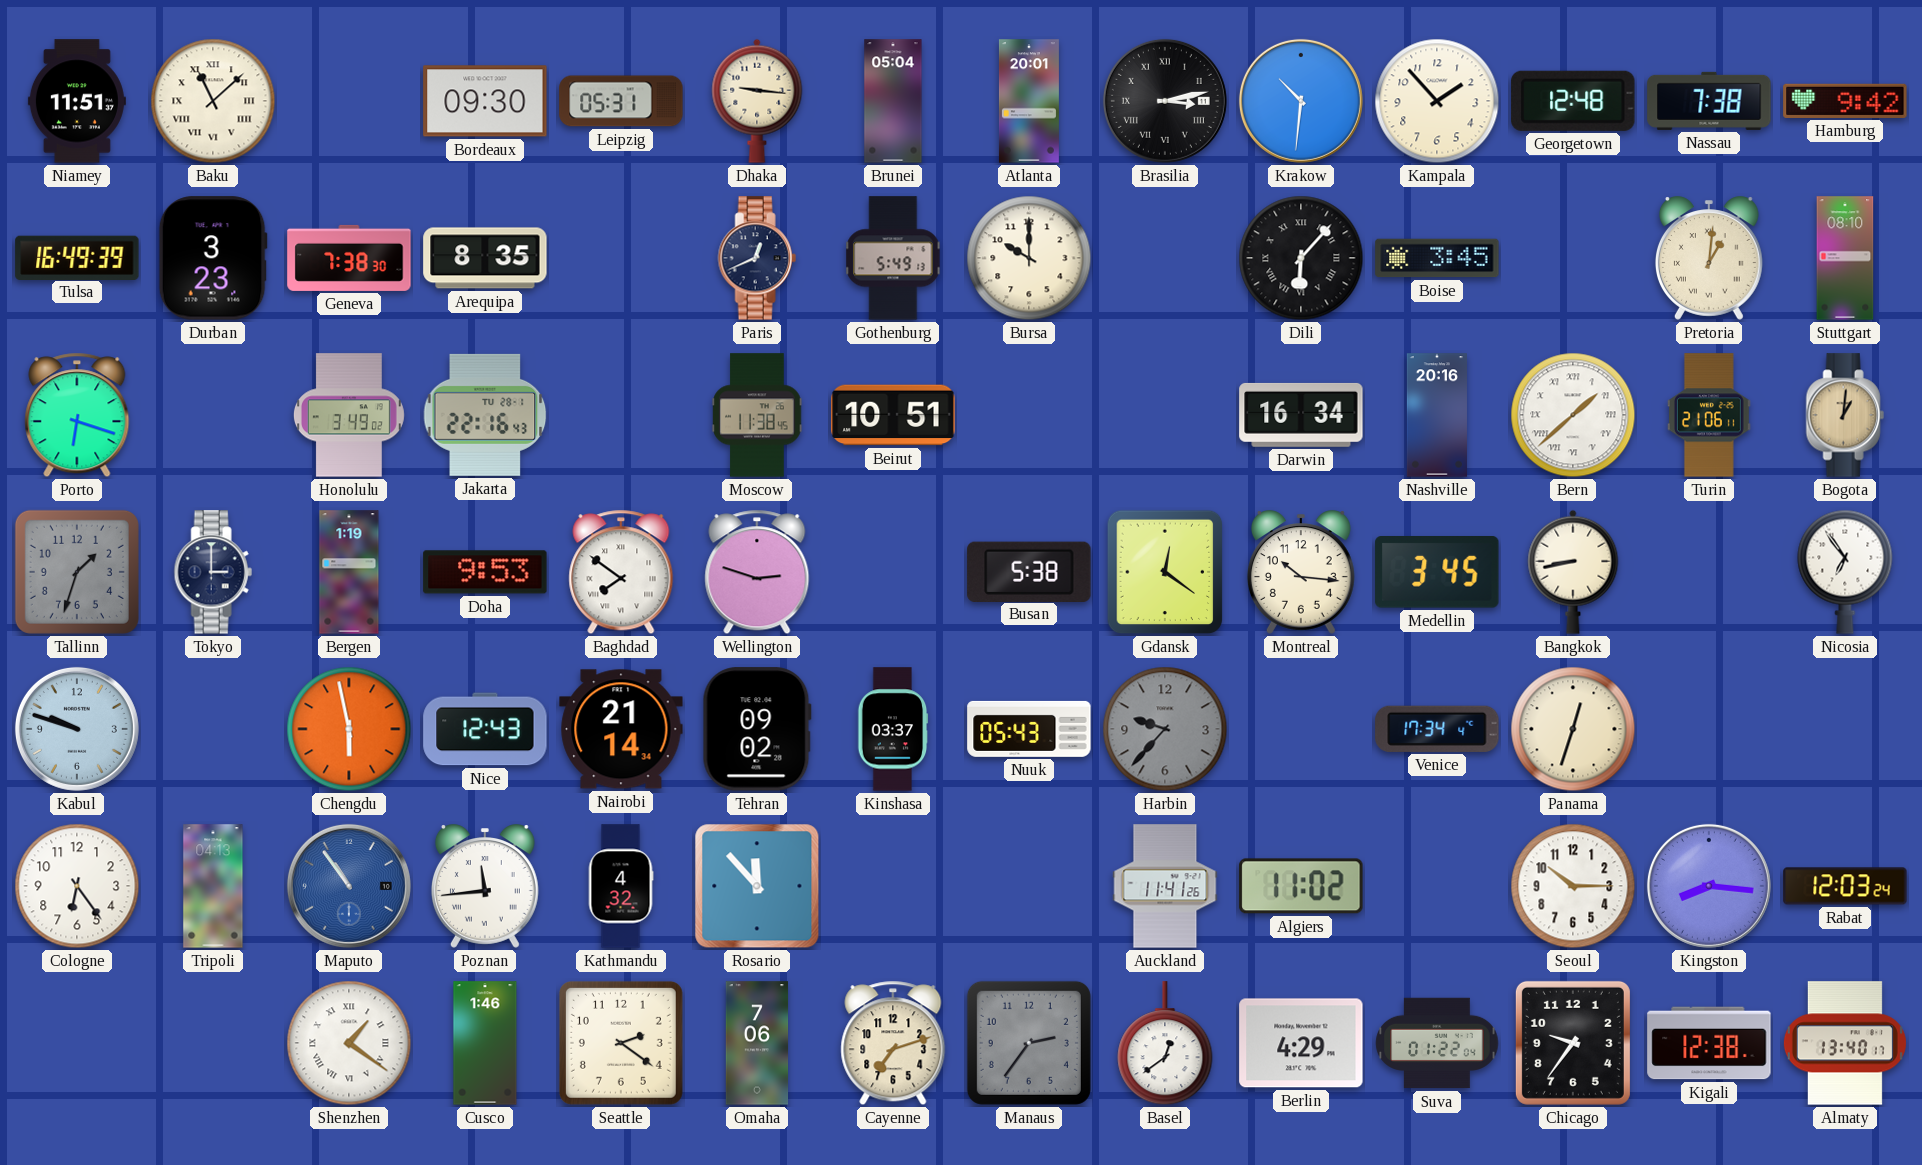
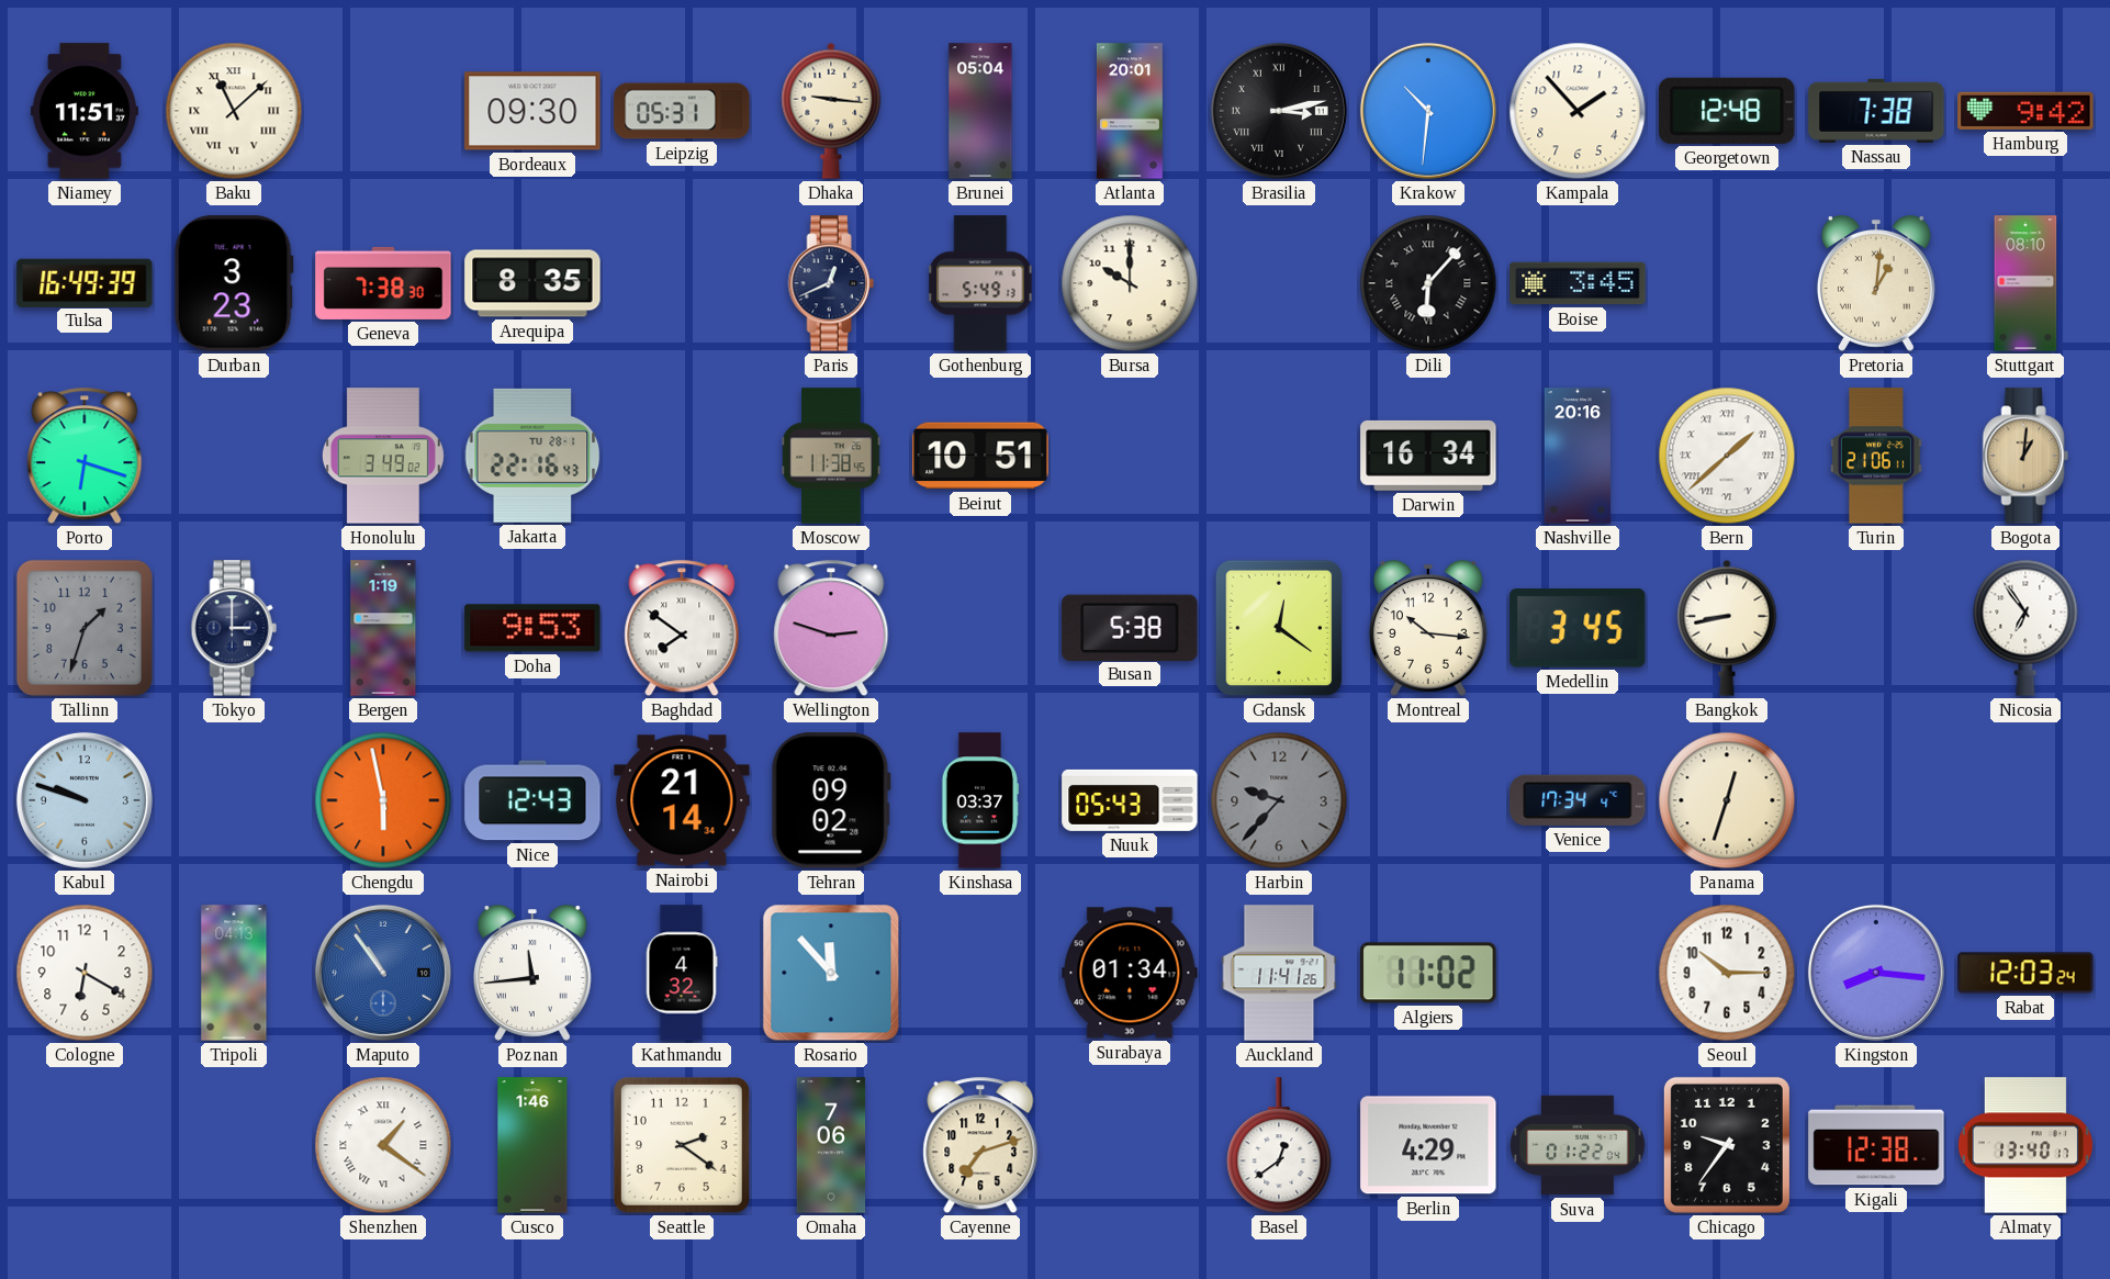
Cologne: 6:24 -> 6:20 (85, 973)
Surabaya: none -> 01:34 (1130, 973)
Manaus: 2:36 -> none (1029, 1043)
